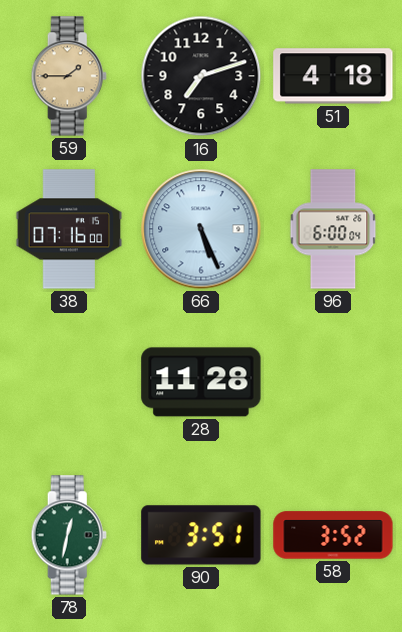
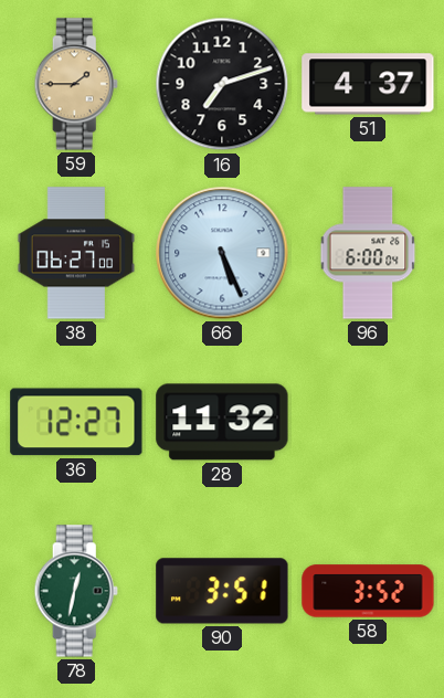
51: 4:18 -> 4:37 (368, 84)
38: 07:16 -> 06:27 (76, 253)
36: none -> 12:27 (76, 422)
28: 11:28 -> 11:32 (222, 422)
